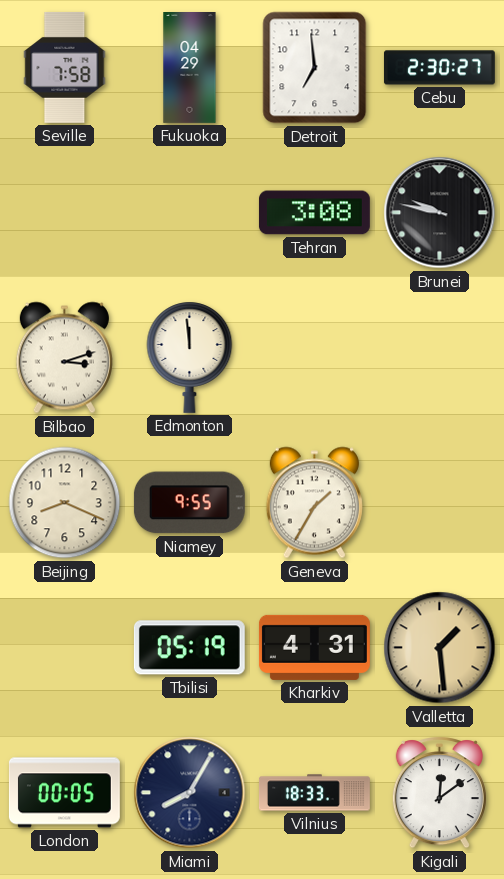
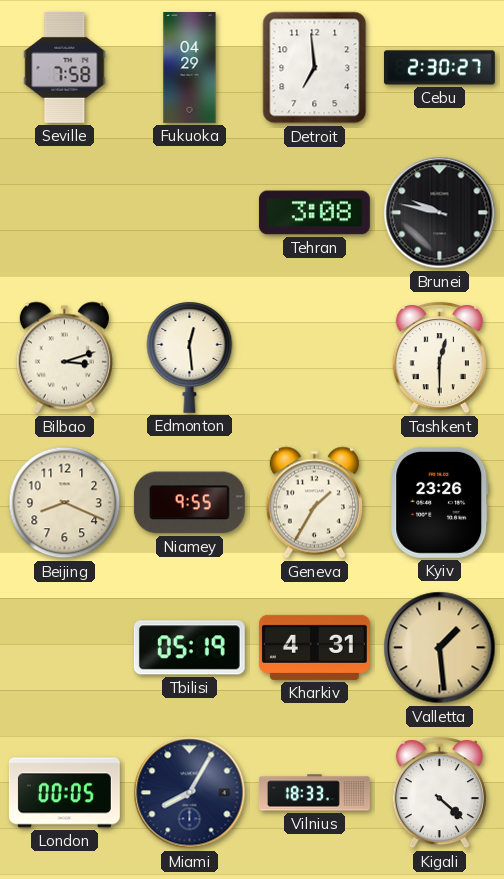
Edmonton: 11:59 -> 12:29 (190, 357)
Tashkent: none -> 12:30 (439, 358)
Kyiv: none -> 23:26 (440, 502)
Kigali: 12:09 -> 4:22 (439, 793)
